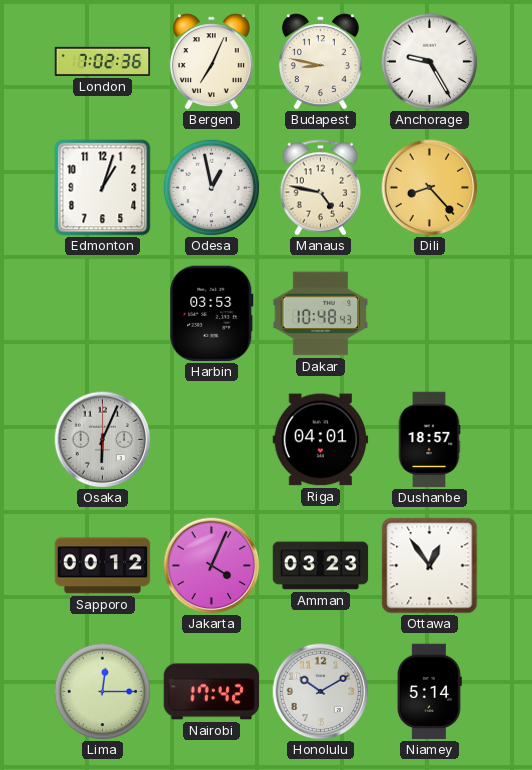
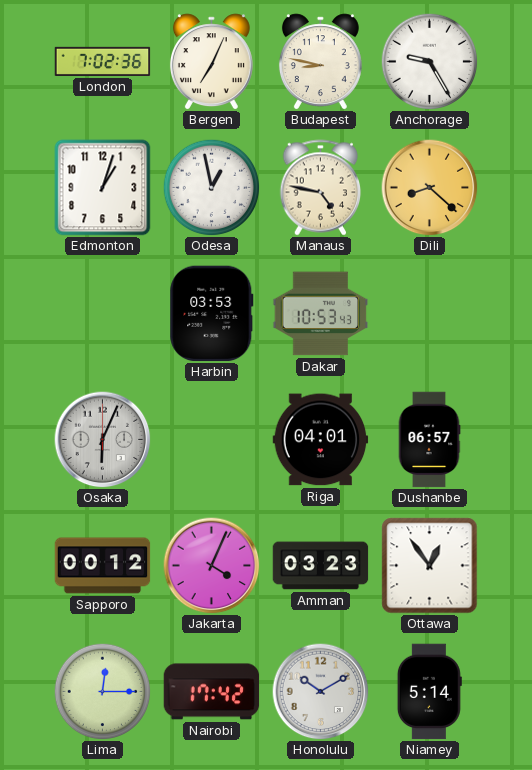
Dili: 8:23 -> 8:22 (430, 188)
Dakar: 10:48 -> 10:53 (321, 314)
Dushanbe: 18:57 -> 06:57 (429, 440)
